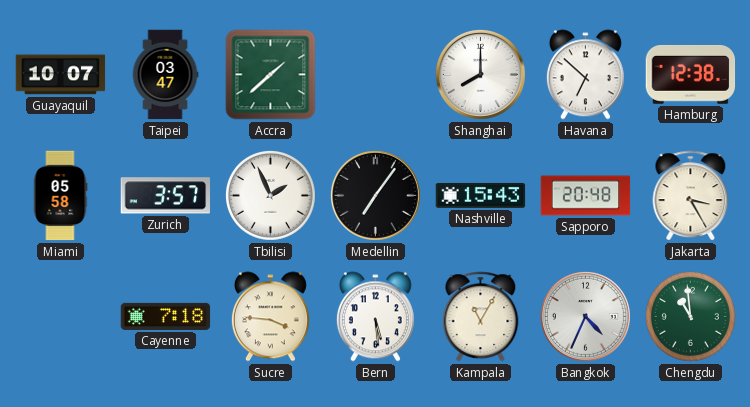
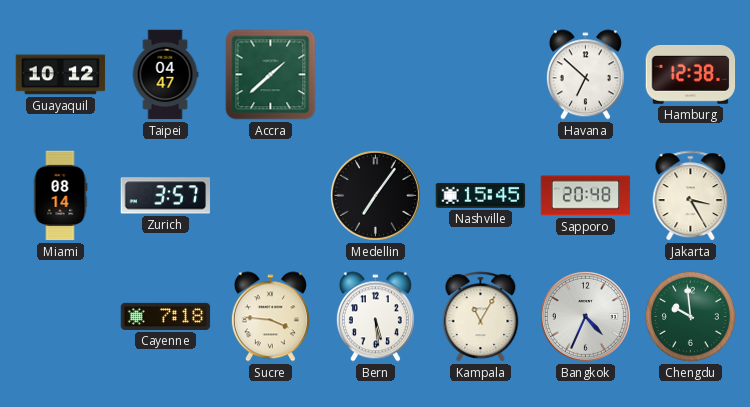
Guayaquil: 10:07 -> 10:12 (61, 75)
Taipei: 03:47 -> 04:47 (165, 75)
Shanghai: 8:00 -> none (480, 74)
Miami: 05:58 -> 08:14 (60, 196)
Tbilisi: 1:56 -> none (270, 195)
Nashville: 15:43 -> 15:45 (481, 195)
Chengdu: 10:59 -> 9:59 (690, 316)
